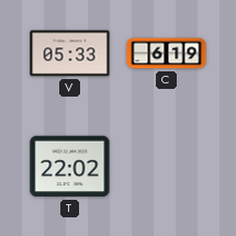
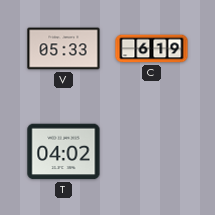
T: 22:02 -> 04:02 (64, 152)
